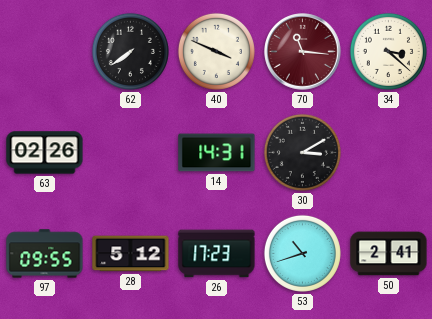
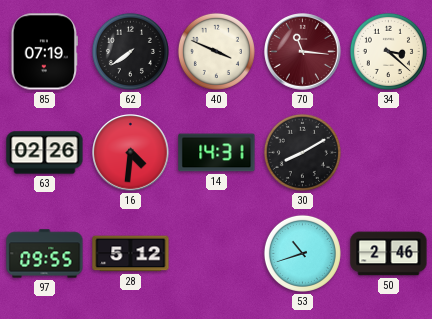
85: none -> 07:19 (44, 52)
16: none -> 4:31 (131, 153)
30: 3:10 -> 8:10 (302, 152)
26: 17:23 -> none (217, 254)
50: 2:41 -> 2:46 (389, 254)
